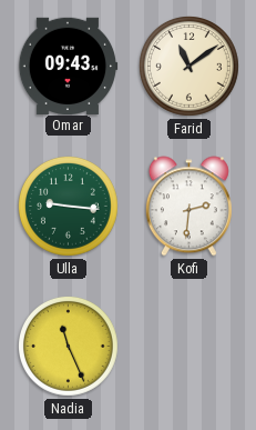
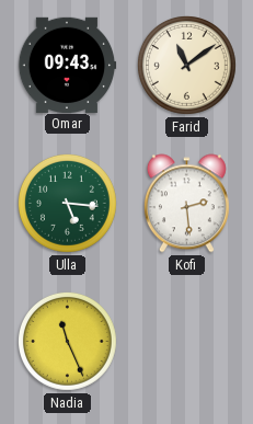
Ulla: 9:16 -> 5:16 (68, 204)
Kofi: 2:31 -> 2:29 (186, 204)
